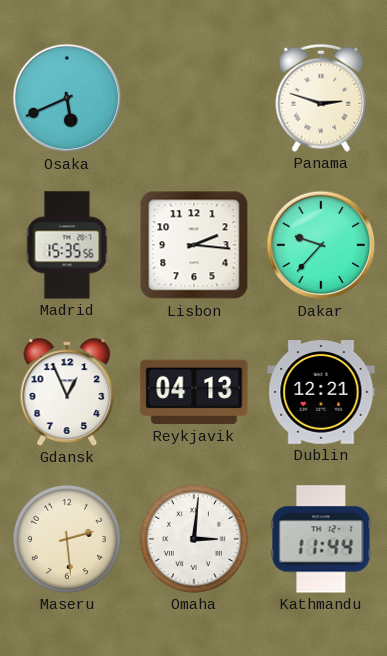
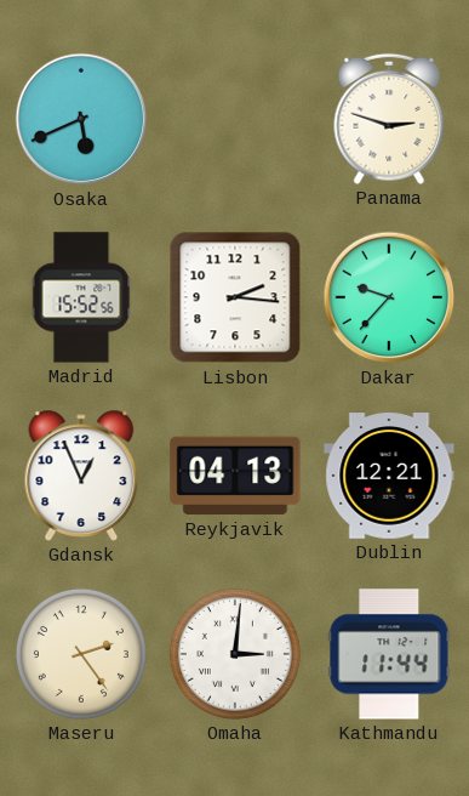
Madrid: 15:35 -> 15:52 (81, 297)
Maseru: 2:29 -> 2:24 (81, 654)
